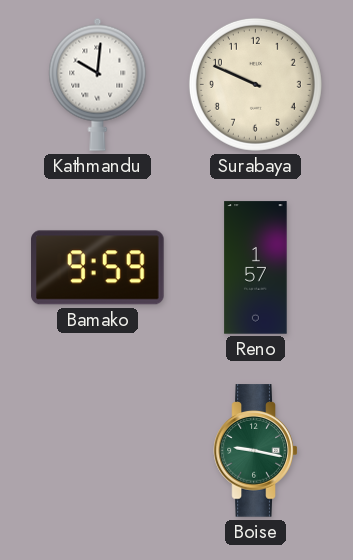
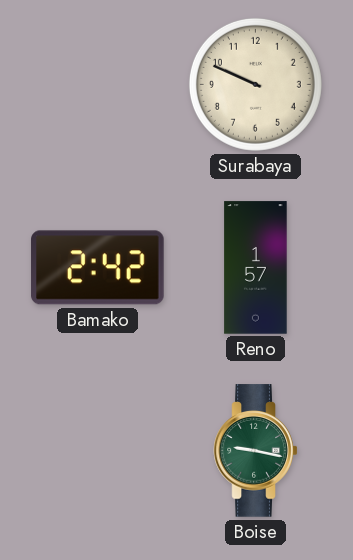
Kathmandu: 10:01 -> none (98, 84)
Bamako: 9:59 -> 2:42 (98, 268)
